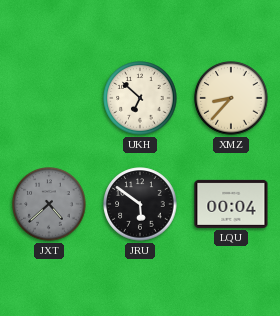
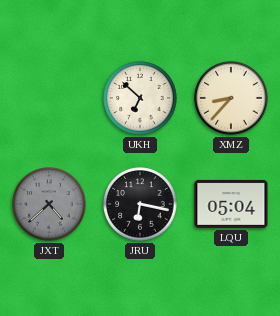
JRU: 5:51 -> 6:17 (140, 204)
LQU: 00:04 -> 05:04 (231, 204)
